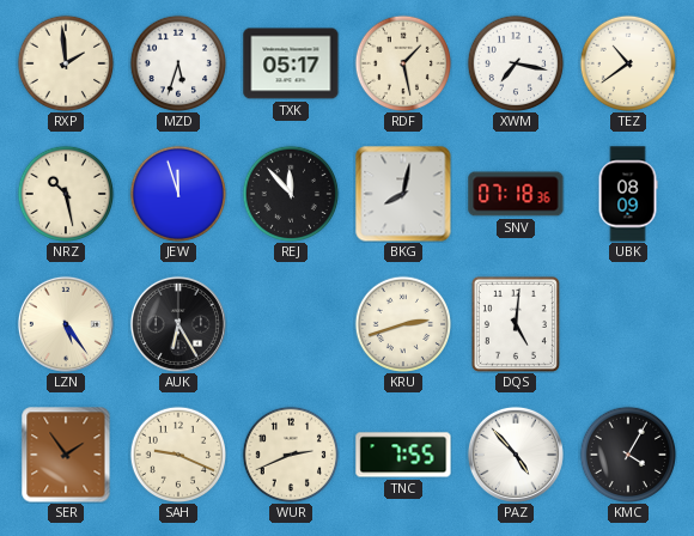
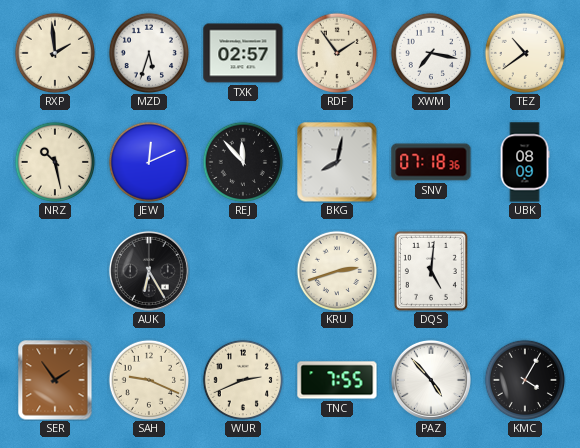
TXK: 05:17 -> 02:57 (243, 53)
RDF: 1:28 -> 1:54 (337, 53)
JEW: 11:57 -> 12:11 (149, 162)
LZN: 5:24 -> none (66, 324)
